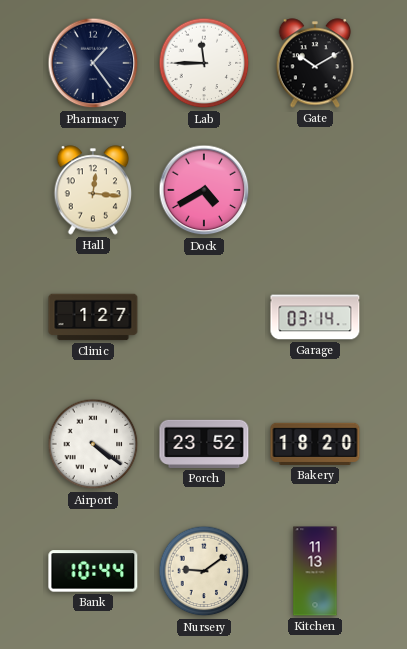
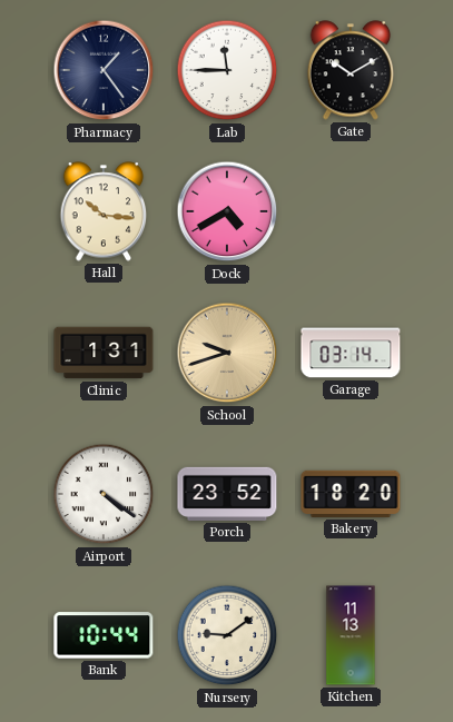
Hall: 12:16 -> 10:16 (104, 211)
Clinic: 1:27 -> 1:31 (104, 353)
School: none -> 9:42 (227, 353)
